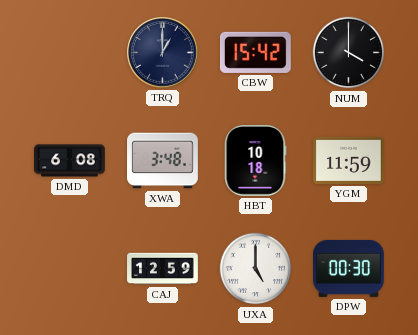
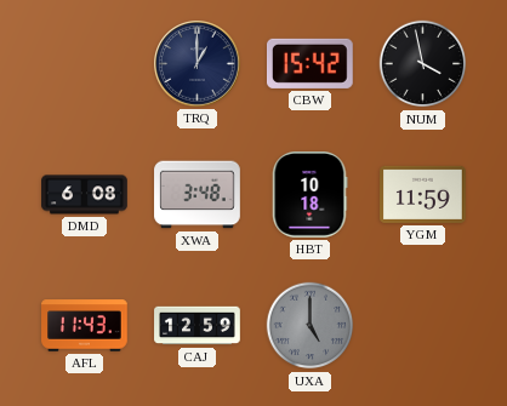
NUM: 4:00 -> 3:58 (423, 64)
AFL: none -> 11:43 (85, 326)
UXA dial: white -> grey (311, 326)
DPW: 00:30 -> none (349, 268)
